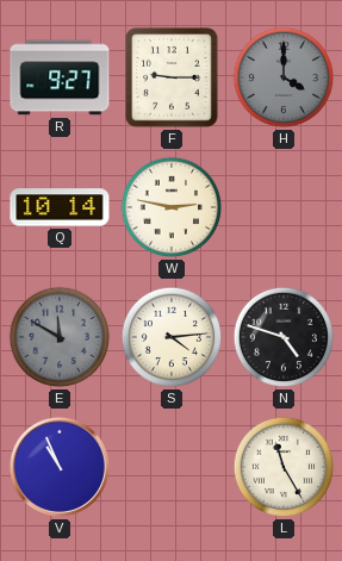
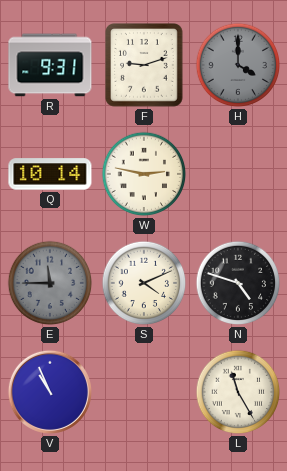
R: 9:27 -> 9:31 (50, 65)
F: 9:15 -> 9:12 (145, 66)
E: 11:50 -> 11:45 (50, 283)
S: 4:14 -> 4:11 (144, 283)
